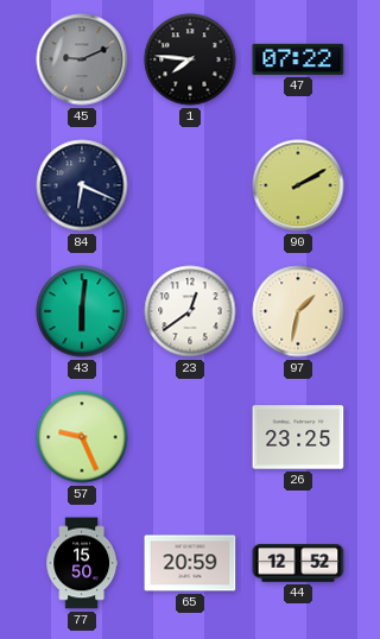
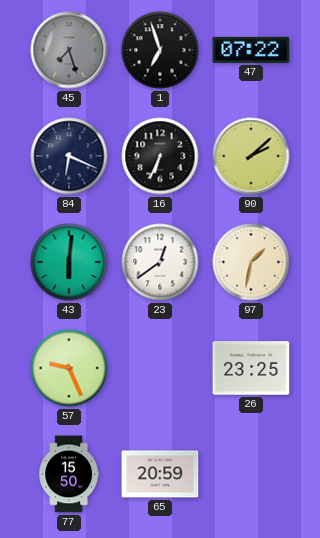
45: 9:11 -> 7:27 (69, 50)
1: 7:46 -> 6:57 (160, 50)
16: none -> 6:34 (160, 156)
90: 2:10 -> 2:08 (251, 156)
44: 12:52 -> none (298, 564)
